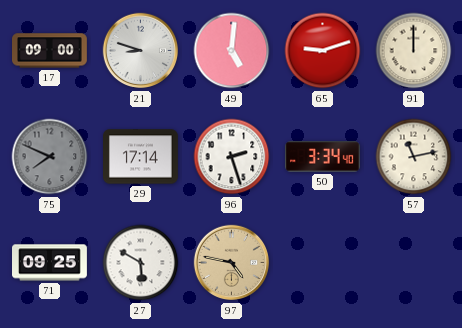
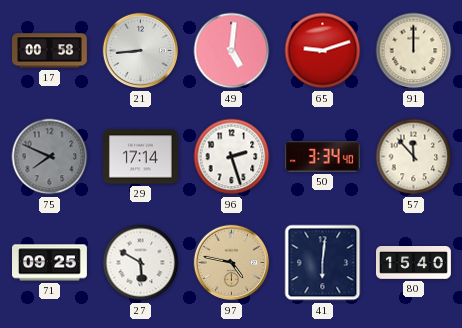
17: 09:00 -> 00:58 (50, 51)
21: 8:48 -> 8:44 (141, 51)
57: 11:13 -> 11:53 (414, 157)
41: none -> 6:01 (323, 263)
80: none -> 15:40 (414, 263)
